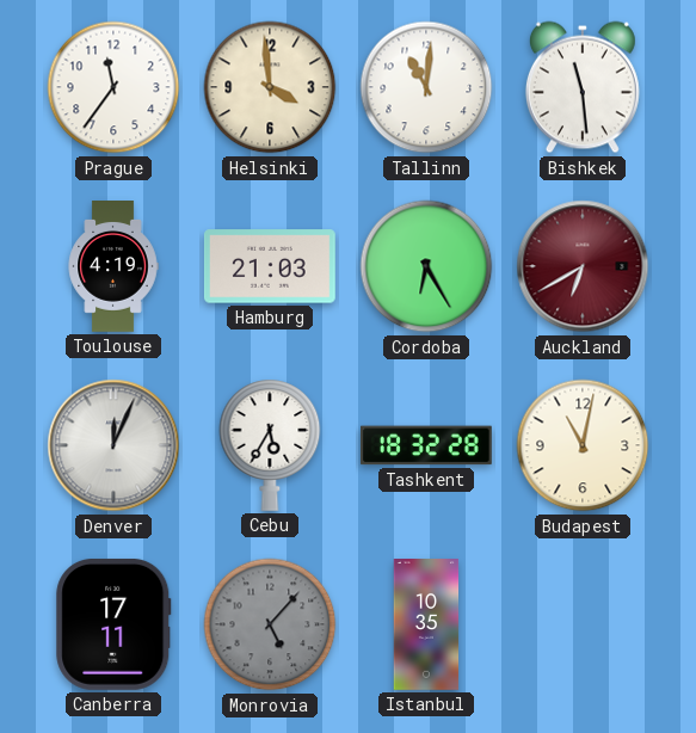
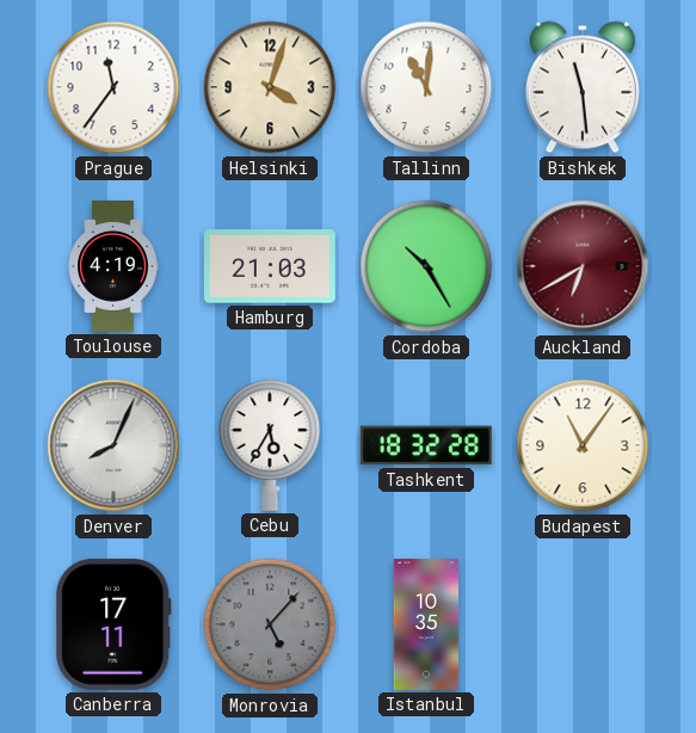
Helsinki: 3:59 -> 4:03 (270, 87)
Cordoba: 6:25 -> 10:25 (426, 266)
Denver: 12:04 -> 8:04 (113, 445)
Budapest: 11:02 -> 11:06 (583, 445)
